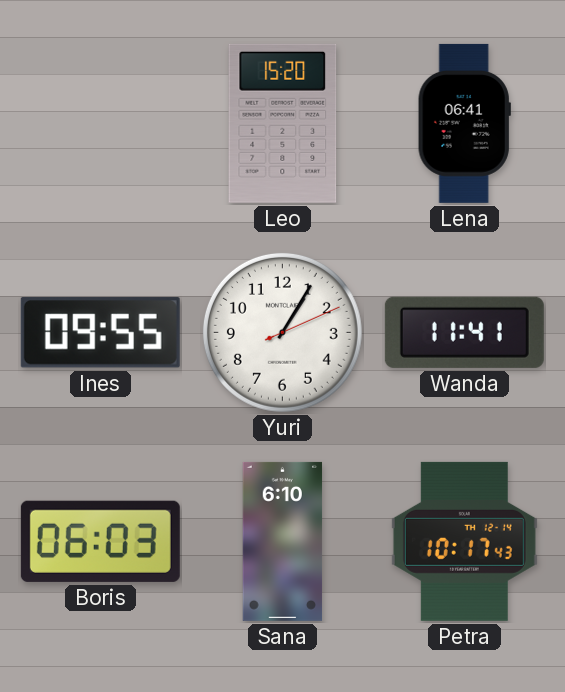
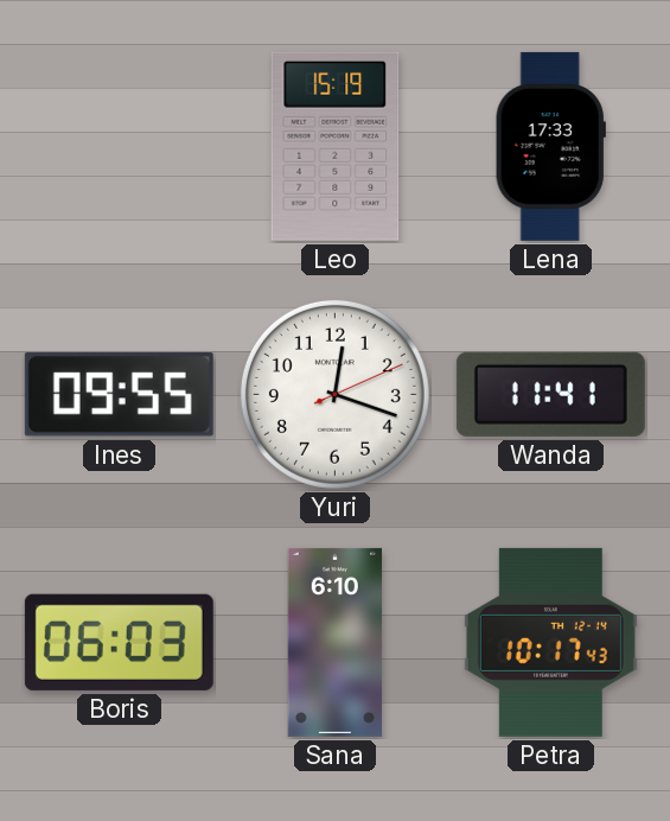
Leo: 15:20 -> 15:19 (336, 146)
Lena: 06:41 -> 17:33 (550, 146)
Yuri: 1:05 -> 12:18 (334, 394)
